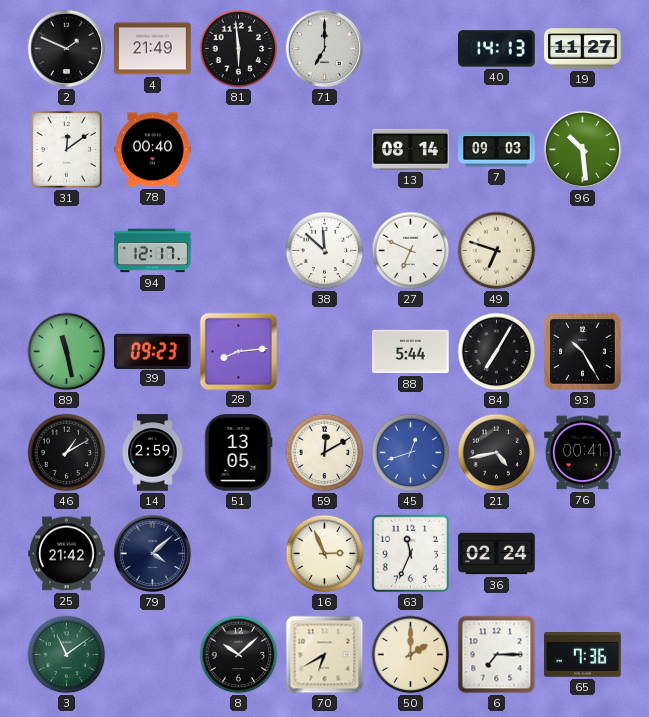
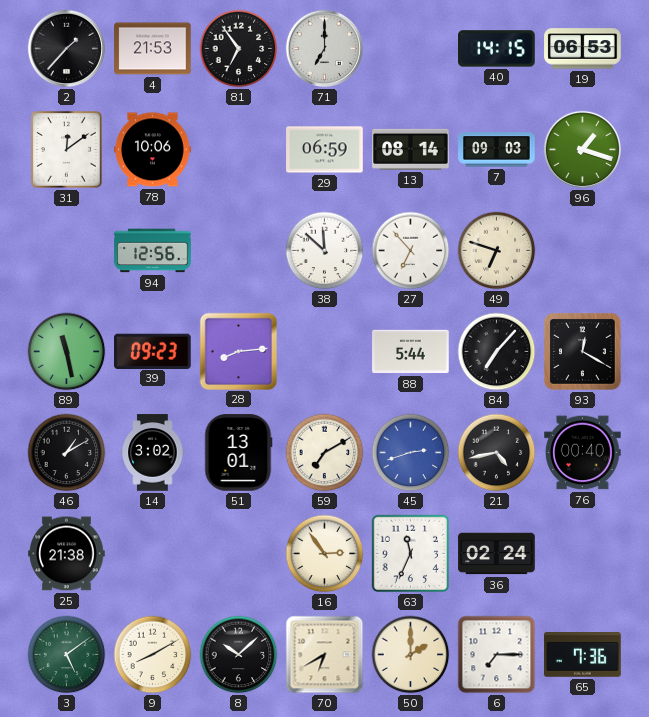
2: 1:49 -> 1:37 (67, 49)
4: 21:49 -> 21:53 (153, 49)
81: 5:59 -> 6:54 (239, 49)
40: 14:13 -> 14:15 (497, 49)
19: 11:27 -> 06:53 (583, 49)
78: 00:40 -> 10:06 (153, 150)
29: none -> 06:59 (325, 150)
96: 10:29 -> 1:18 (583, 150)
94: 12:17 -> 12:56 (153, 251)
27: 6:49 -> 6:53 (411, 251)
84: 7:05 -> 7:07 (497, 352)
93: 10:25 -> 12:20 (583, 352)
14: 2:59 -> 3:02 (153, 453)
51: 13:05 -> 13:01 (238, 453)
59: 12:10 -> 7:10 (325, 453)
45: 12:42 -> 2:42 (411, 453)
76: 00:41 -> 00:40 (583, 453)
25: 21:42 -> 21:38 (67, 554)
79: 4:08 -> none (153, 554)
16: 2:56 -> 2:54 (325, 554)
3: 11:09 -> 5:09 (67, 655)
9: none -> 8:10 (153, 655)
